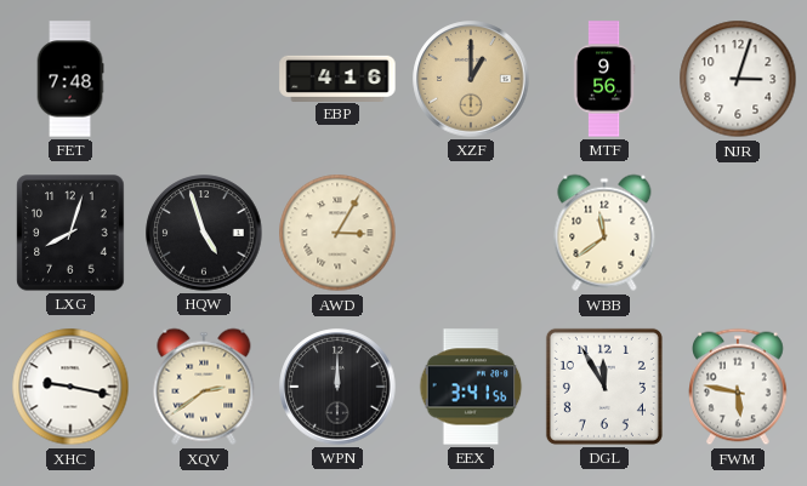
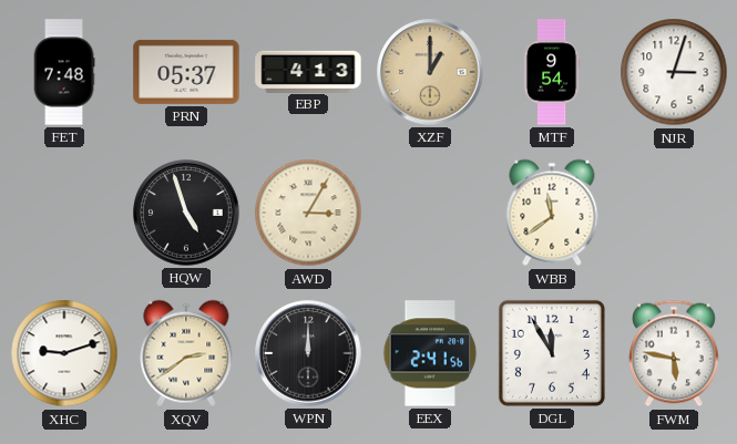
PRN: none -> 05:37 (186, 72)
EBP: 4:16 -> 4:13 (308, 71)
MTF: 9:56 -> 9:54 (552, 72)
LXG: 8:03 -> none (70, 233)
XHC: 9:17 -> 9:12 (64, 353)
EEX: 3:41 -> 2:41 (430, 353)
